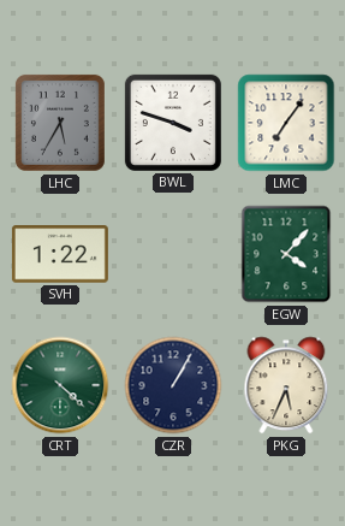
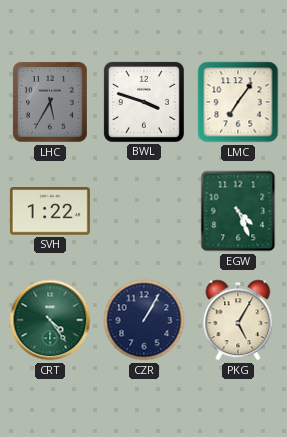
EGW: 4:07 -> 4:26 (238, 211)
CRT: 4:22 -> 4:24 (50, 320)
PKG: 5:34 -> 5:05 (238, 320)
